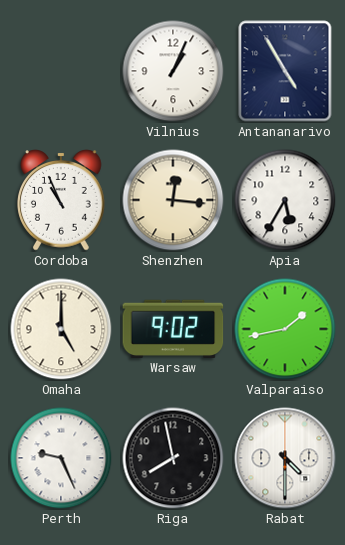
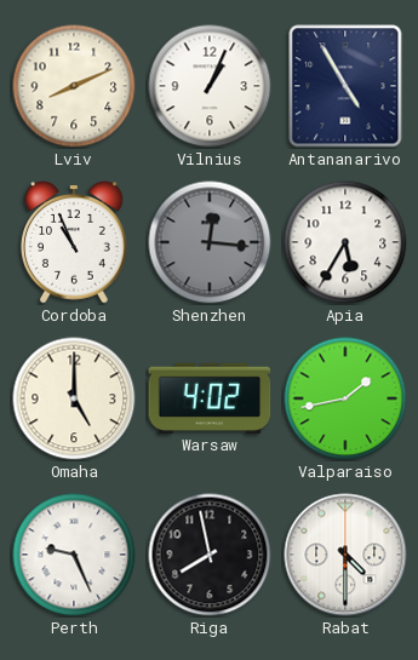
Lviv: none -> 8:11 (74, 86)
Shenzhen dial: cream -> grey (210, 242)
Warsaw: 9:02 -> 4:02 (210, 397)
